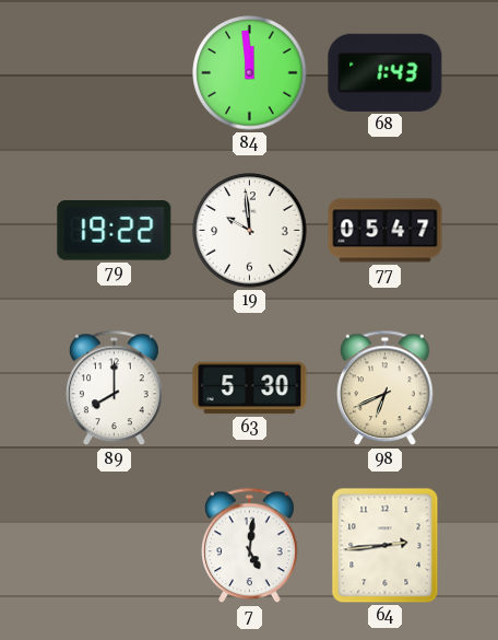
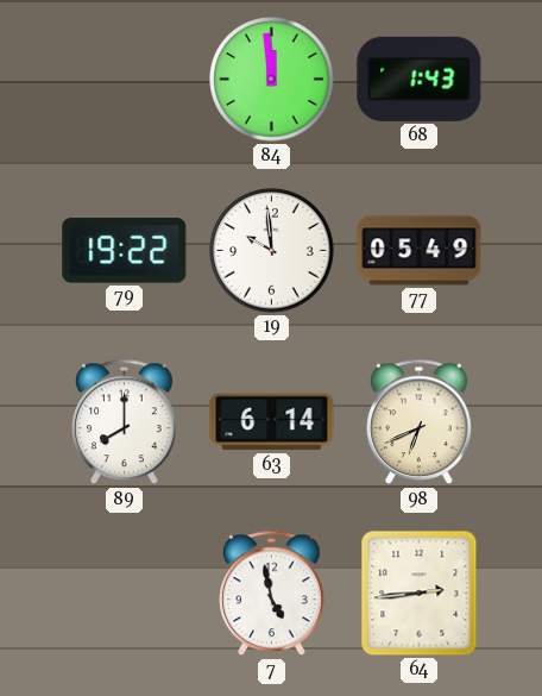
77: 05:47 -> 05:49 (420, 251)
63: 5:30 -> 6:14 (272, 422)
7: 5:01 -> 4:58 (272, 594)
